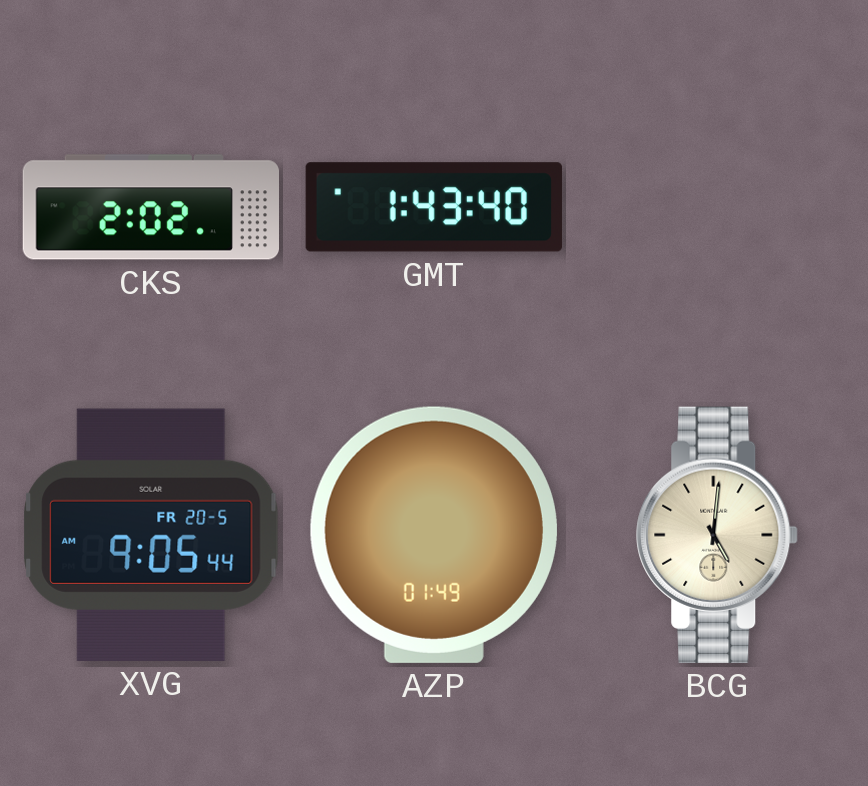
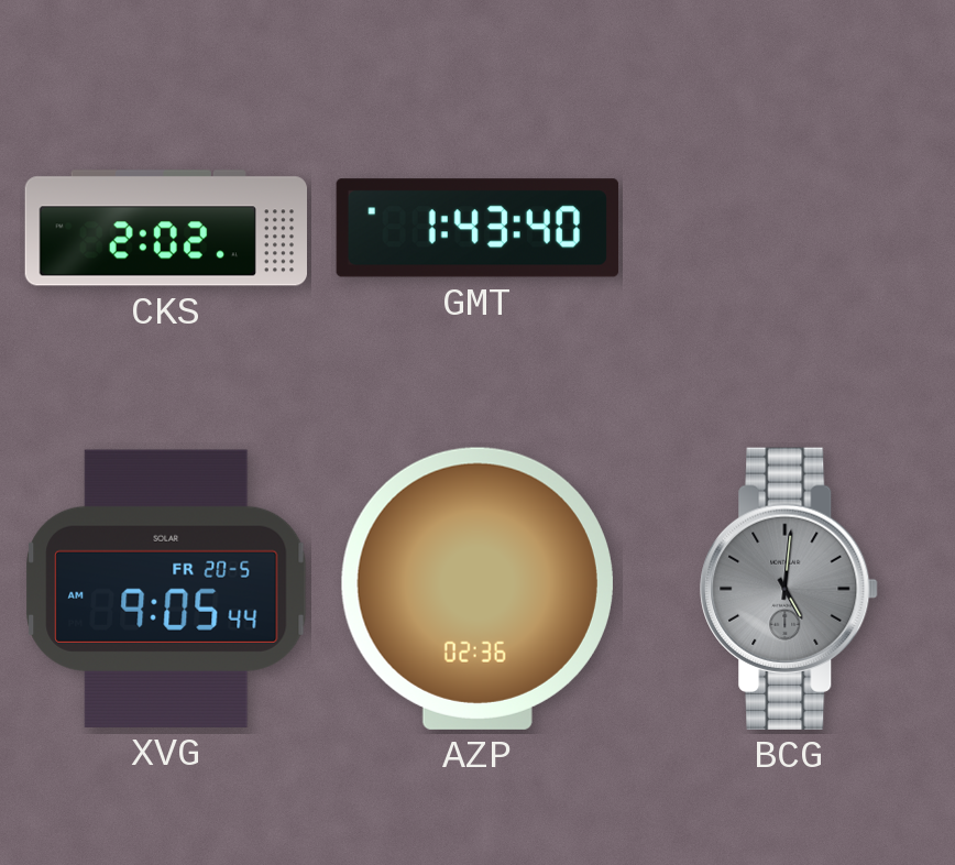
AZP: 01:49 -> 02:36 (477, 589)
BCG dial: cream -> grey (789, 589)
